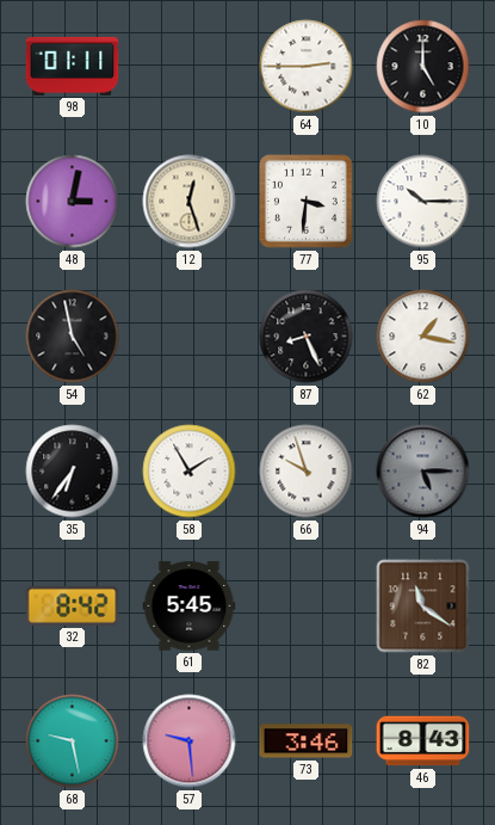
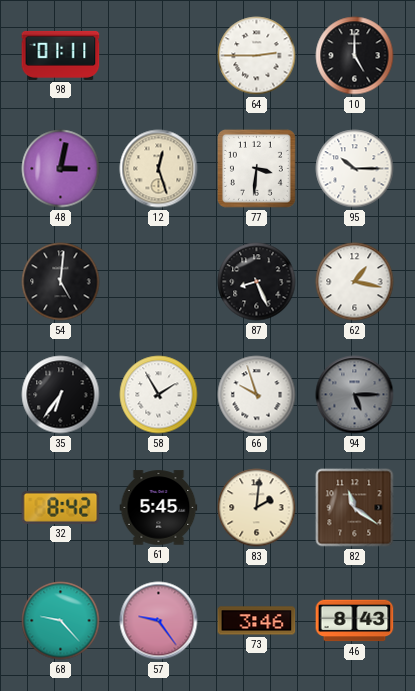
54: 4:58 -> 5:01 (61, 282)
83: none -> 2:01 (257, 508)
68: 9:28 -> 9:23 (61, 621)
57: 9:29 -> 9:24 (159, 621)
